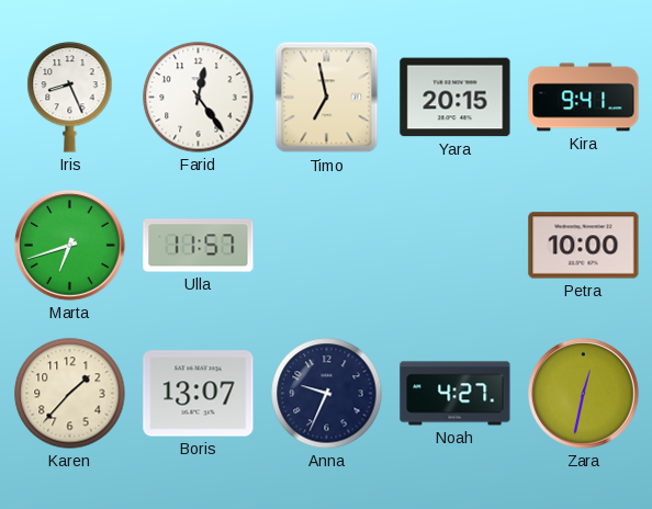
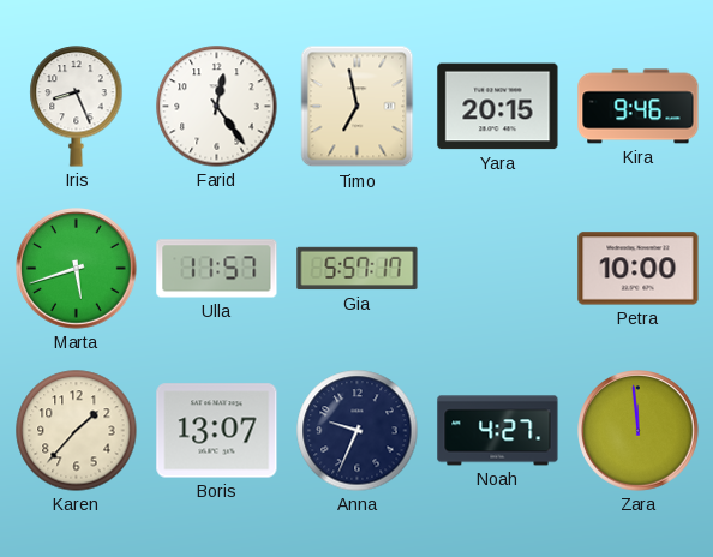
Kira: 9:41 -> 9:46 (639, 107)
Marta: 6:42 -> 5:42 (77, 269)
Gia: none -> 5:57 (358, 269)
Zara: 12:32 -> 11:59 (639, 431)
